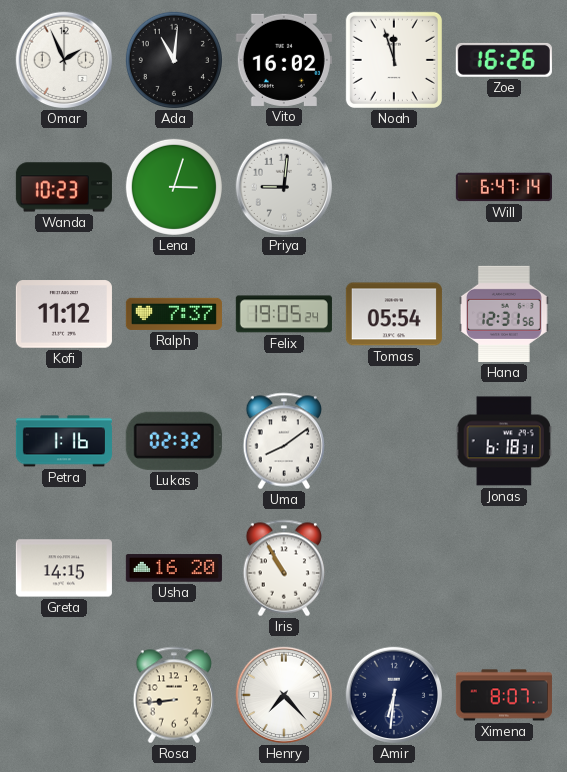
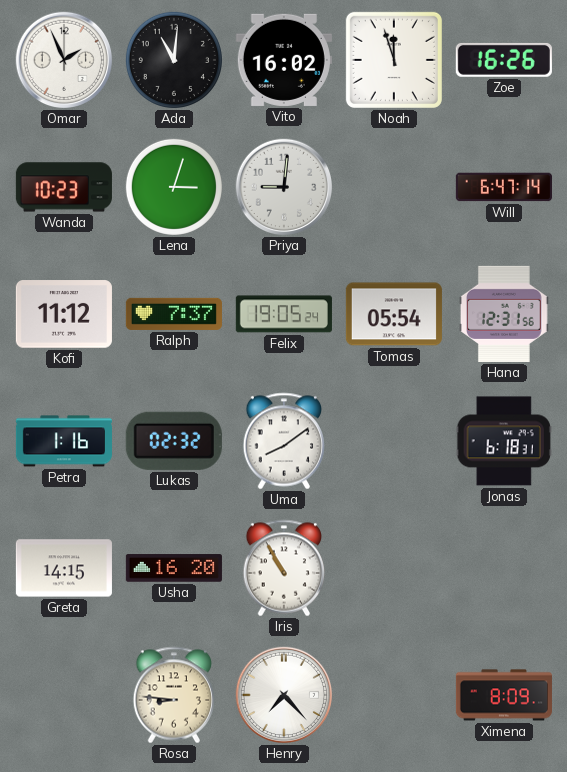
Rosa: 8:44 -> 8:46 (174, 695)
Amir: 6:31 -> none (394, 695)
Ximena: 8:07 -> 8:09 (504, 695)
